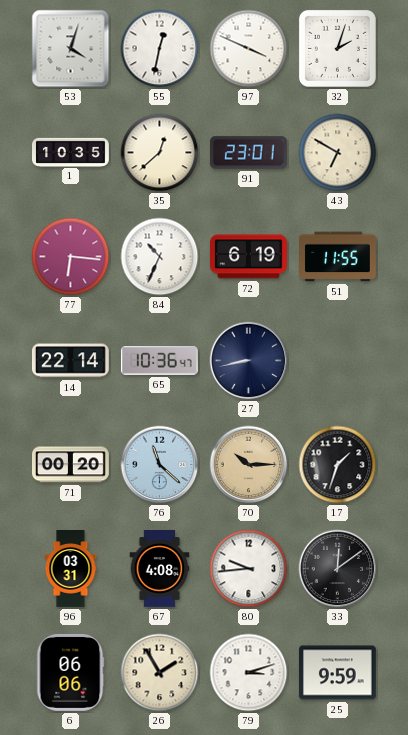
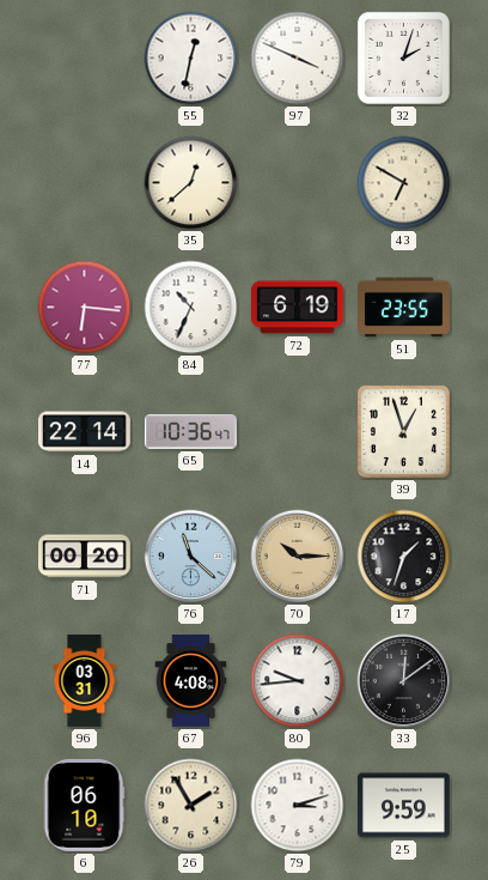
53: 4:03 -> none (71, 49)
1: 10:35 -> none (71, 152)
91: 23:01 -> none (248, 153)
51: 11:55 -> 23:55 (404, 308)
27: 8:43 -> none (249, 361)
39: none -> 12:57 (403, 431)
6: 06:06 -> 06:10 (84, 806)
